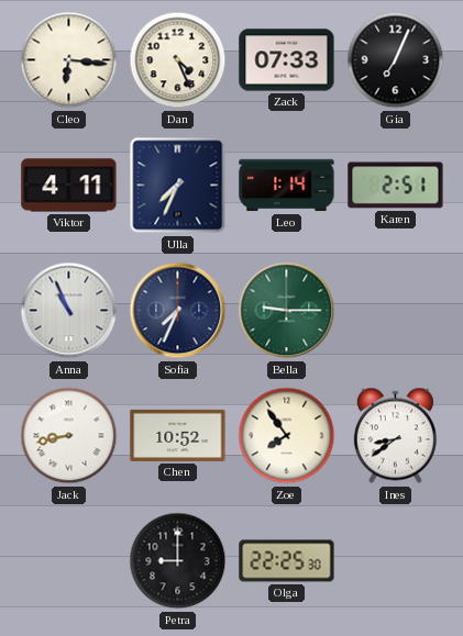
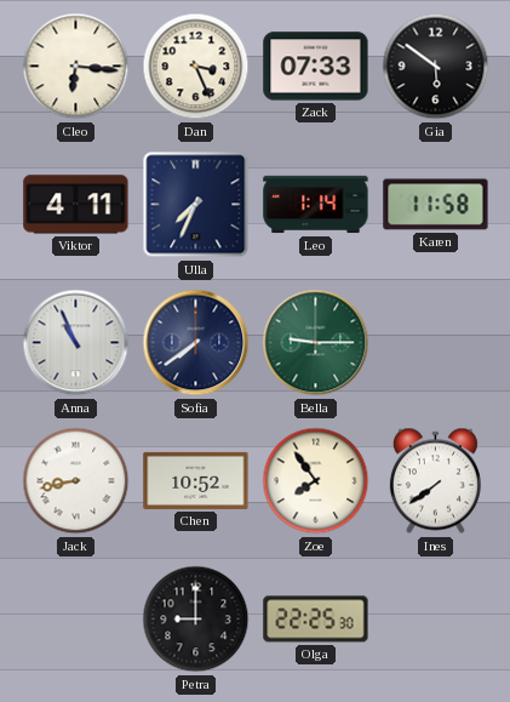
Dan: 4:26 -> 3:26 (196, 67)
Gia: 7:04 -> 5:51 (436, 67)
Karen: 2:51 -> 11:58 (436, 205)
Sofia: 7:34 -> 7:39 (196, 343)
Ines: 8:39 -> 7:39 (435, 481)
